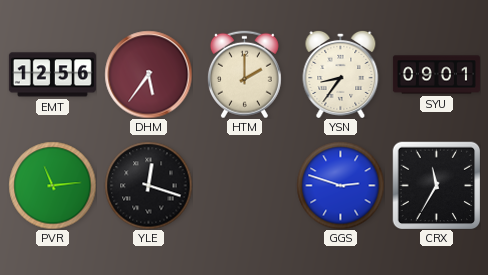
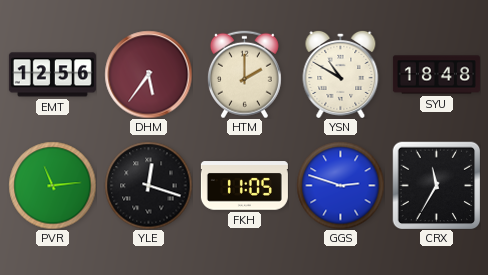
YSN: 8:36 -> 10:50 (341, 74)
SYU: 09:01 -> 18:48 (436, 75)
FKH: none -> 11:05 (244, 186)
